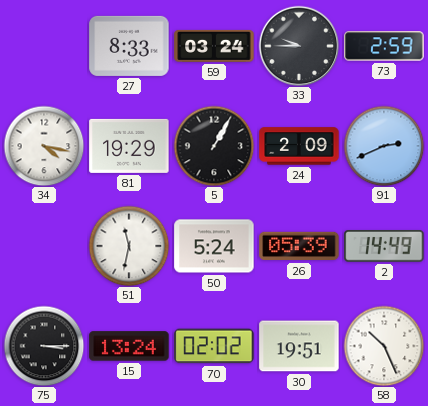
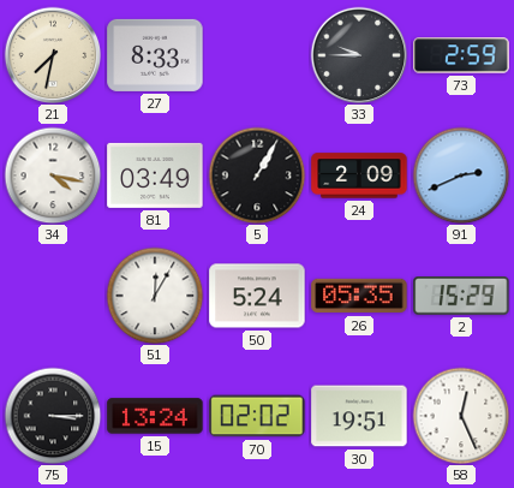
21: none -> 7:32 (53, 55)
59: 03:24 -> none (214, 46)
81: 19:29 -> 03:49 (155, 175)
51: 11:32 -> 12:05 (155, 296)
26: 05:39 -> 05:35 (359, 296)
2: 14:49 -> 15:29 (461, 297)
58: 10:26 -> 12:26 (461, 416)
